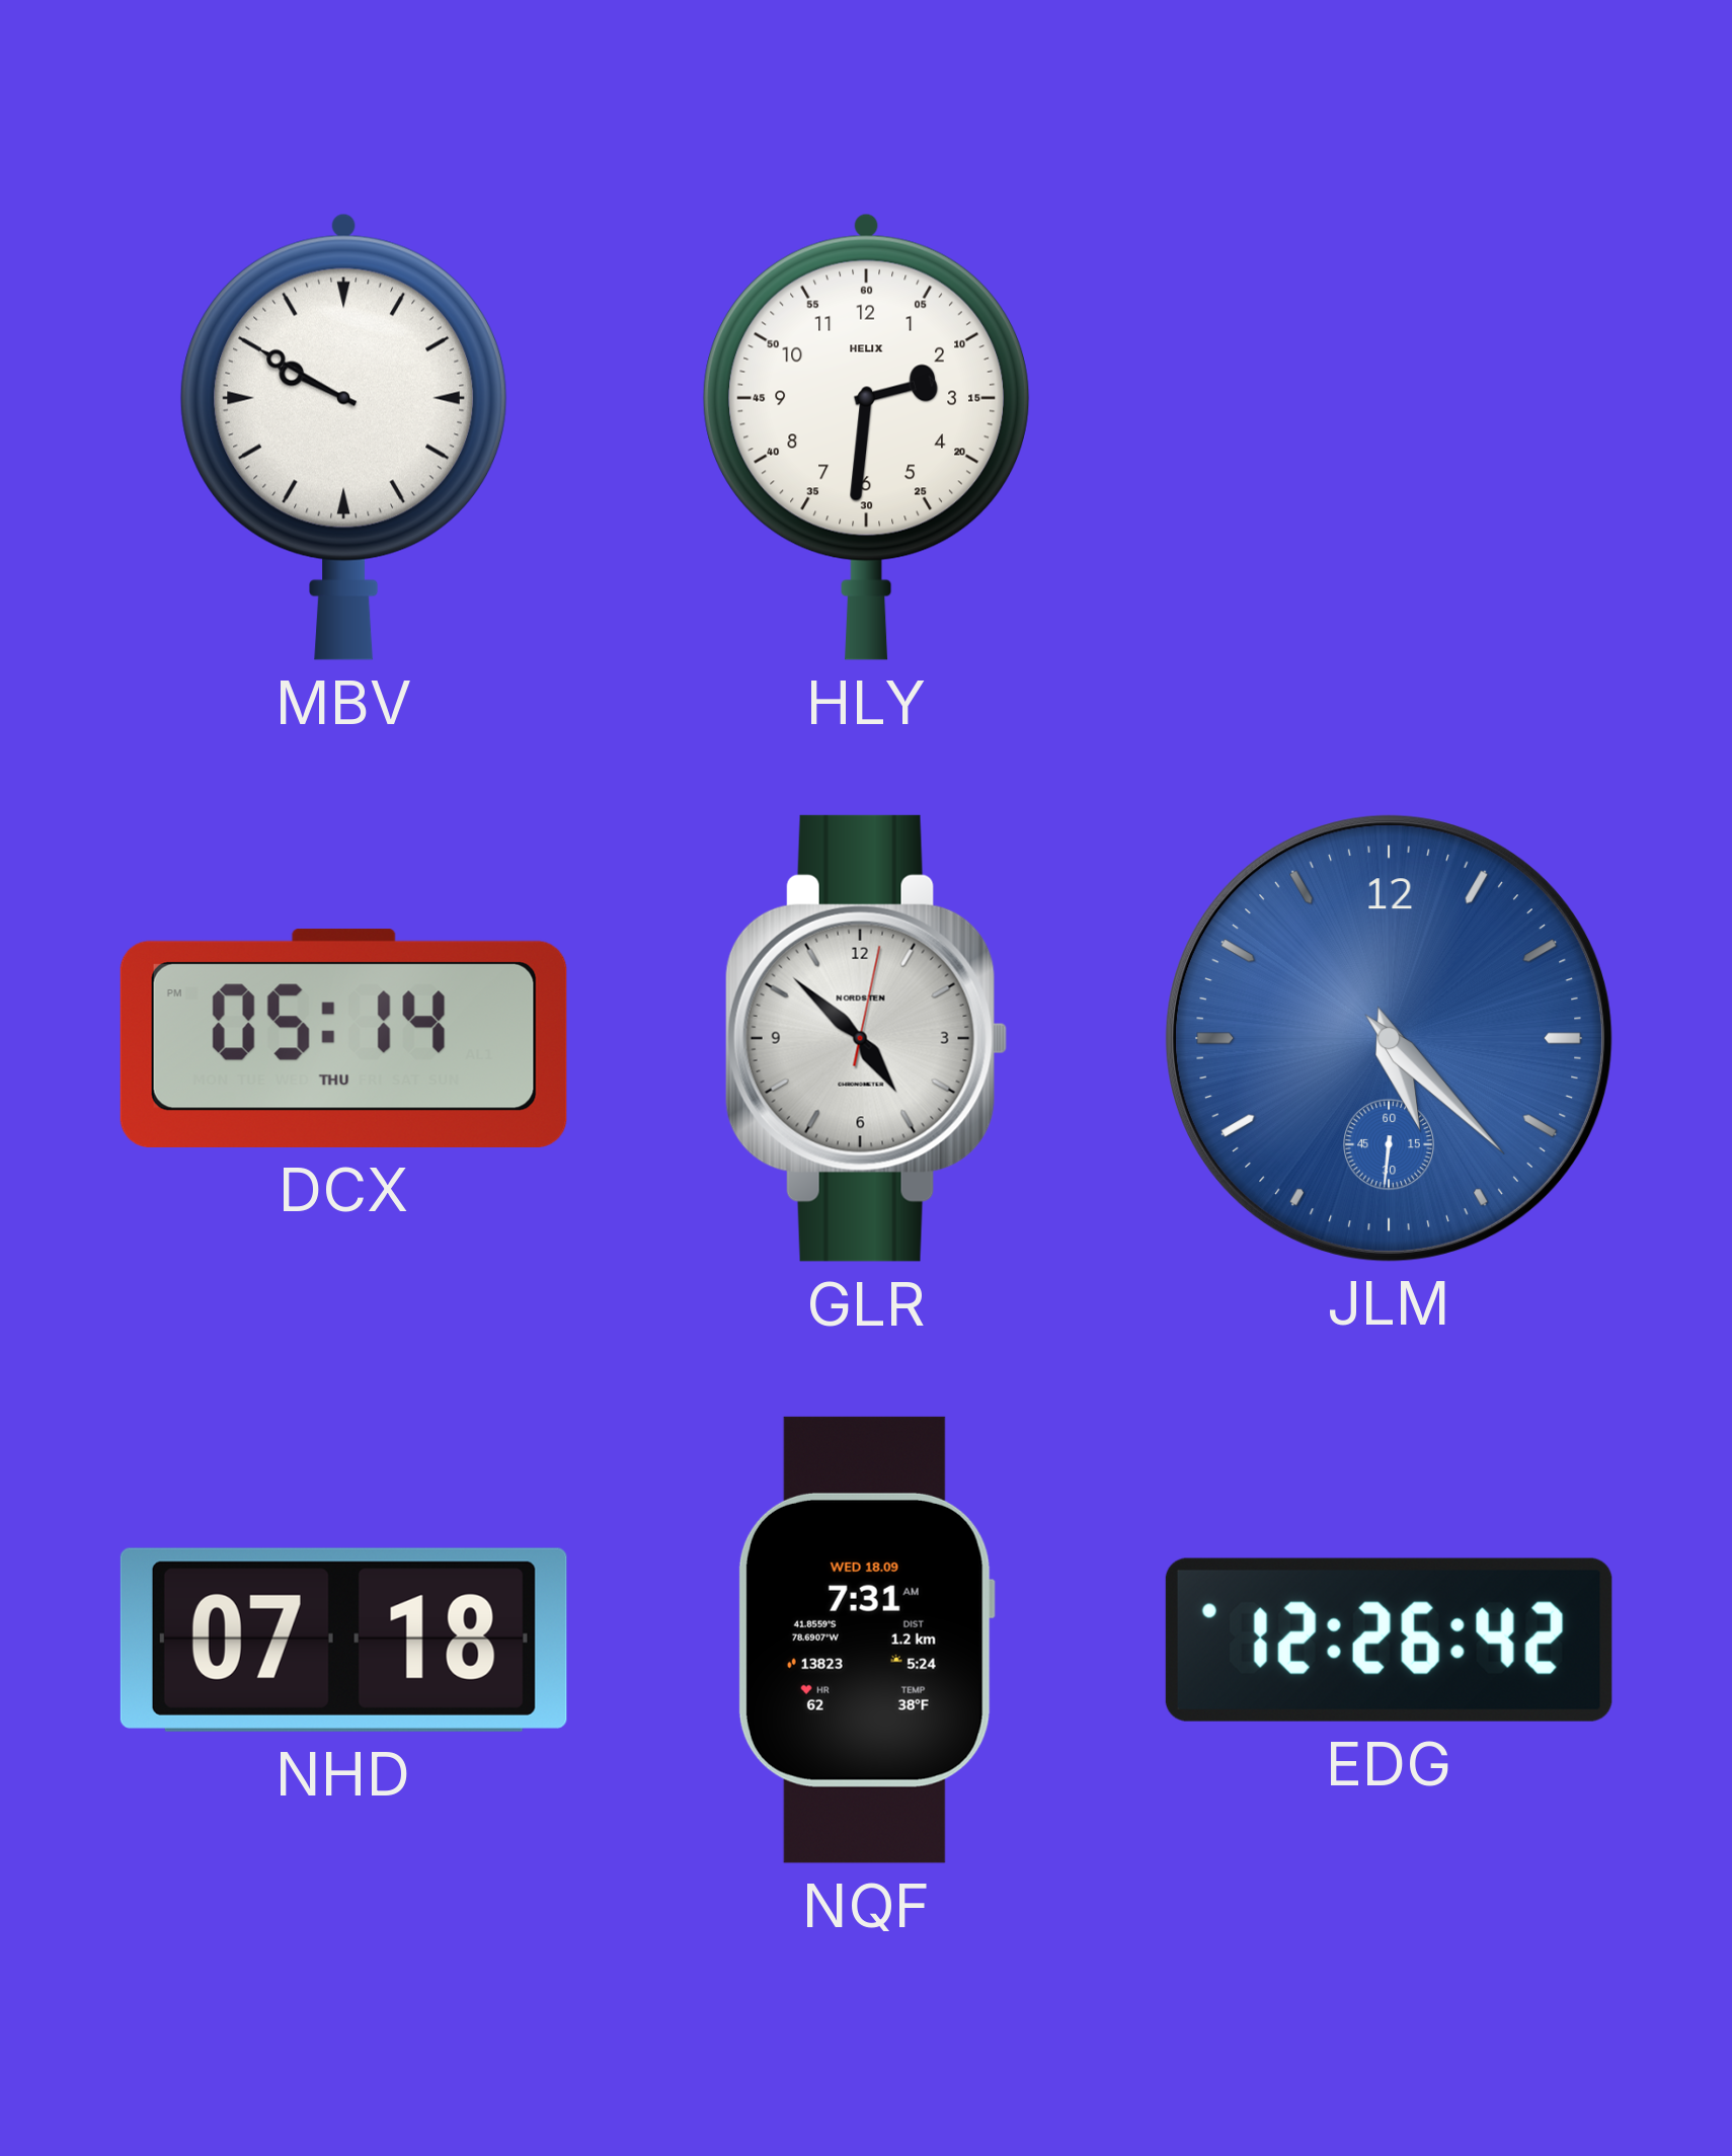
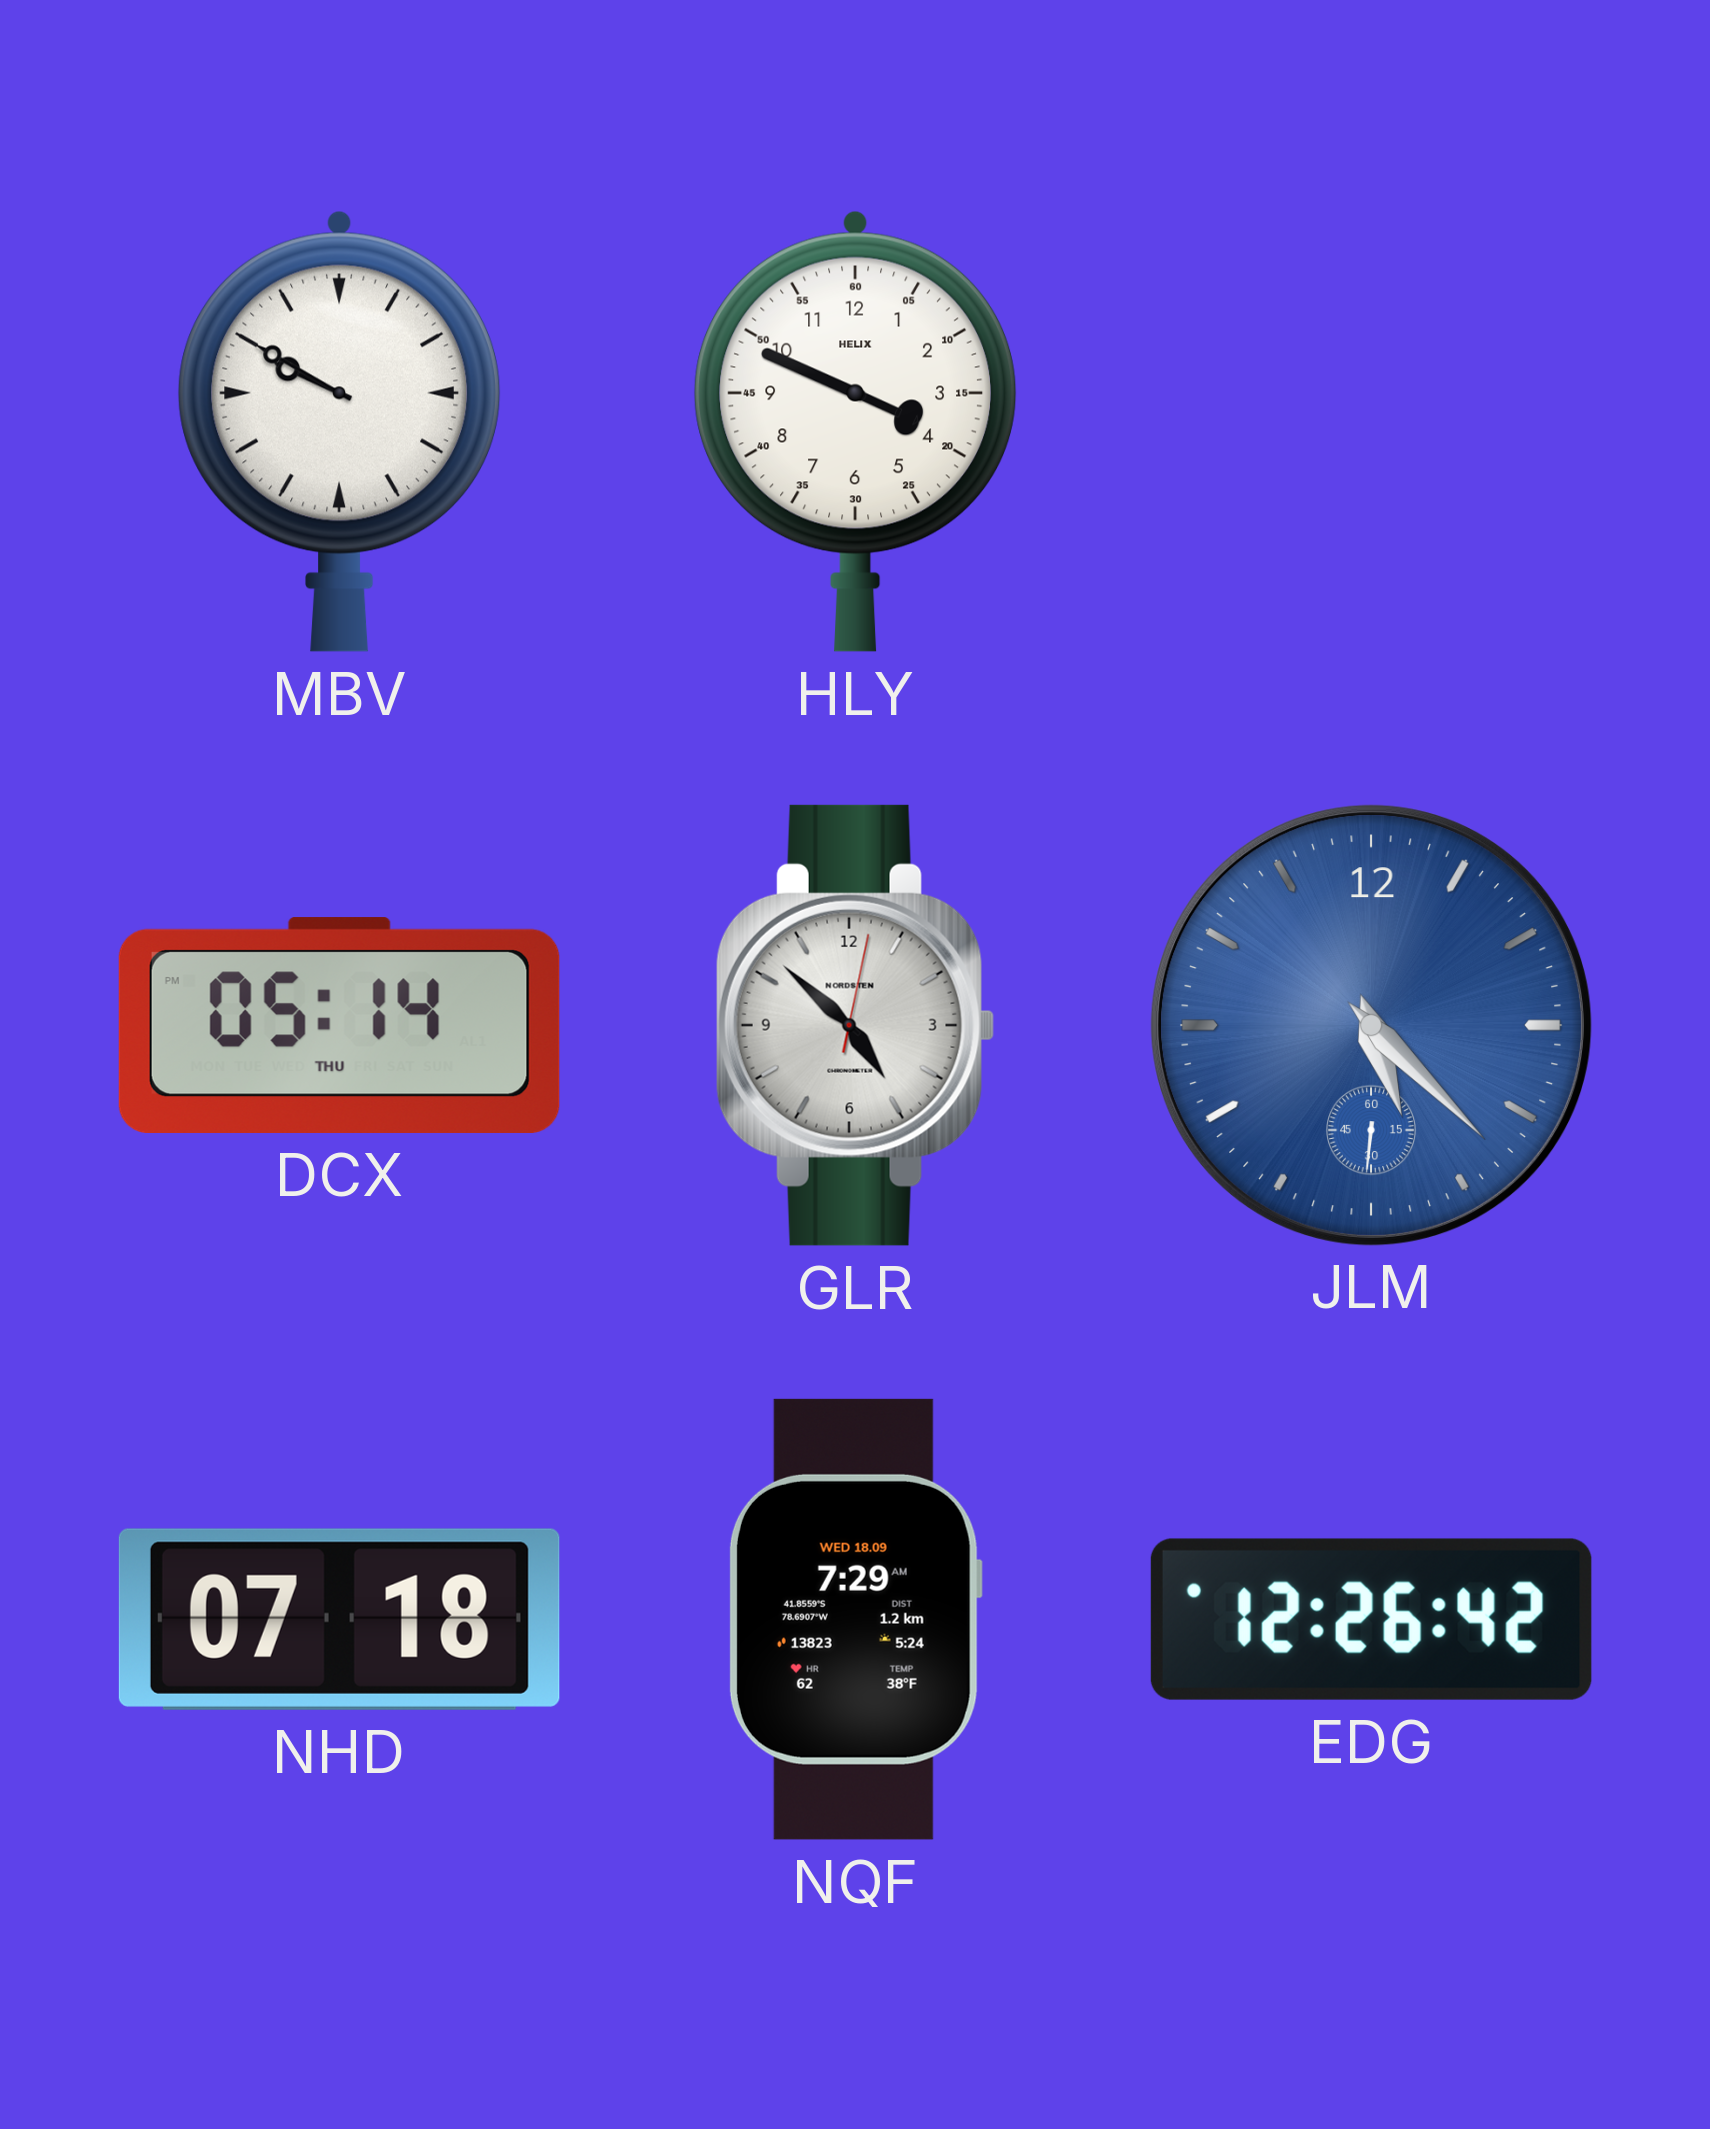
HLY: 2:31 -> 3:49 (855, 431)
NQF: 7:31 -> 7:29 (855, 1619)
